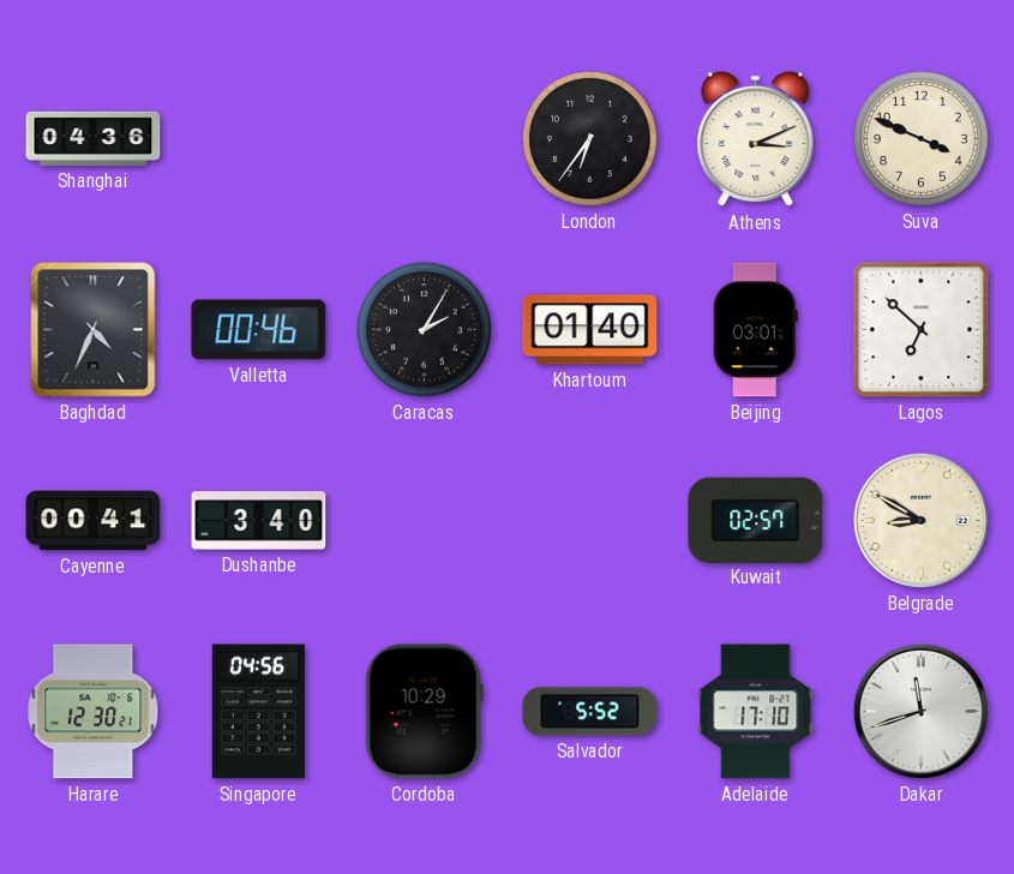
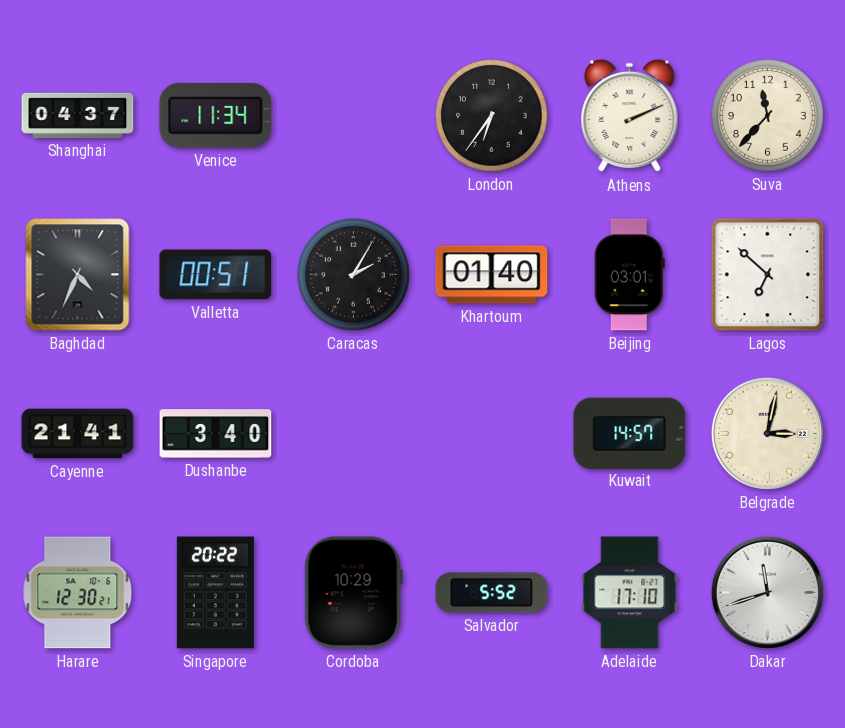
Shanghai: 04:36 -> 04:37 (78, 115)
Venice: none -> 11:34 (216, 115)
Athens: 3:11 -> 2:11 (630, 116)
Suva: 3:49 -> 11:37 (768, 116)
Valletta: 00:46 -> 00:51 (216, 275)
Cayenne: 00:41 -> 21:41 (78, 434)
Kuwait: 02:57 -> 14:57 (630, 433)
Belgrade: 8:50 -> 3:02 (767, 433)
Singapore: 04:56 -> 20:22 (215, 593)
